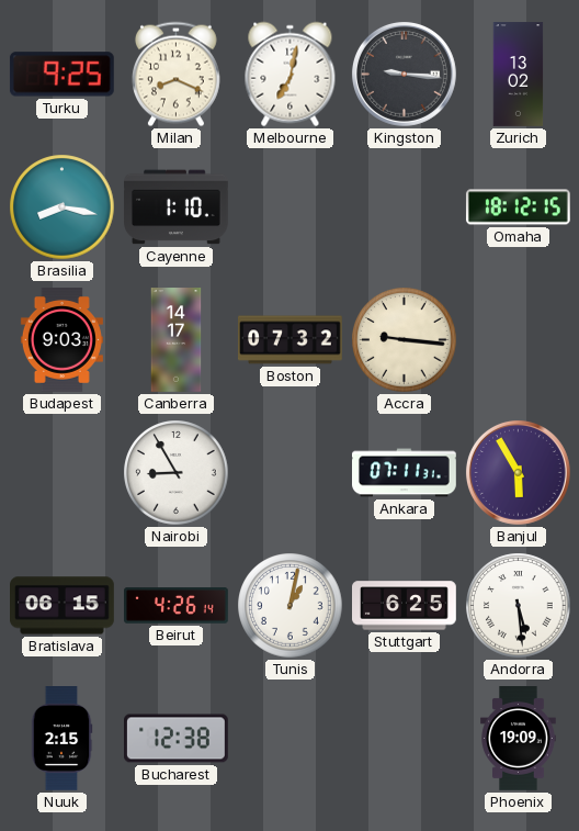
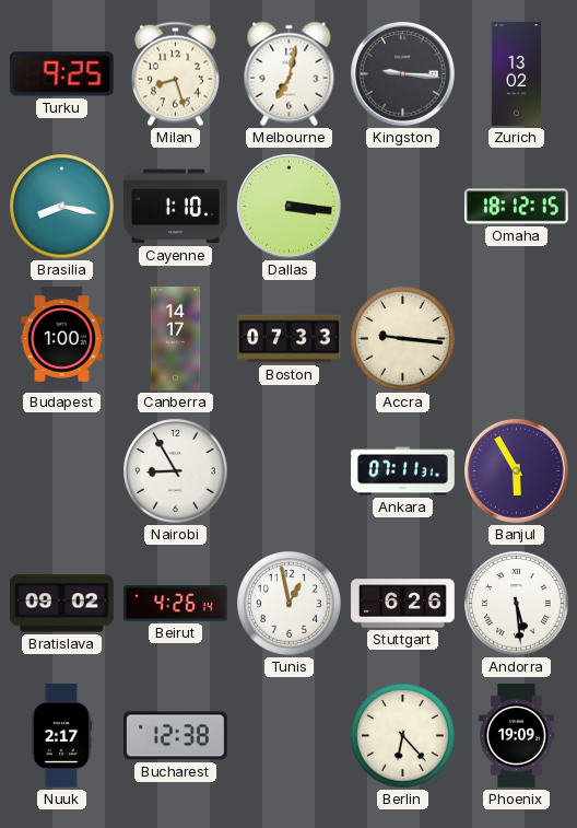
Milan: 8:19 -> 8:27 (175, 74)
Dallas: none -> 3:16 (288, 206)
Budapest: 9:03 -> 1:00 (61, 339)
Boston: 07:32 -> 07:33 (290, 339)
Bratislava: 06:15 -> 09:02 (62, 604)
Tunis: 1:02 -> 12:58 (290, 604)
Stuttgart: 6:25 -> 6:26 (403, 604)
Nuuk: 2:15 -> 2:17 (61, 736)
Berlin: none -> 6:23 (403, 736)
